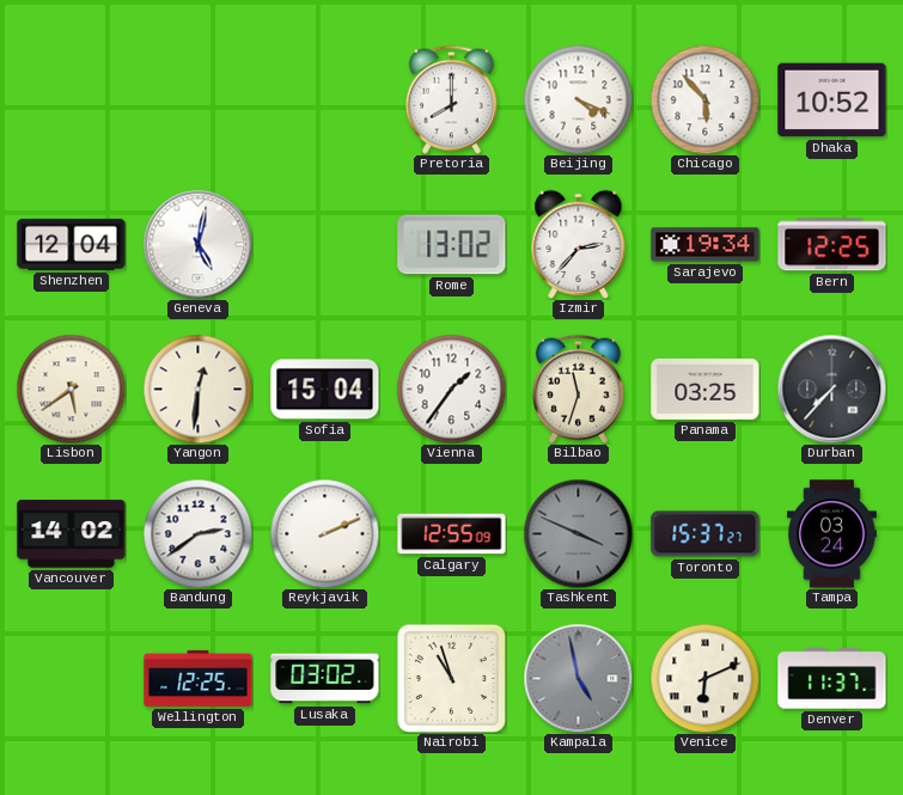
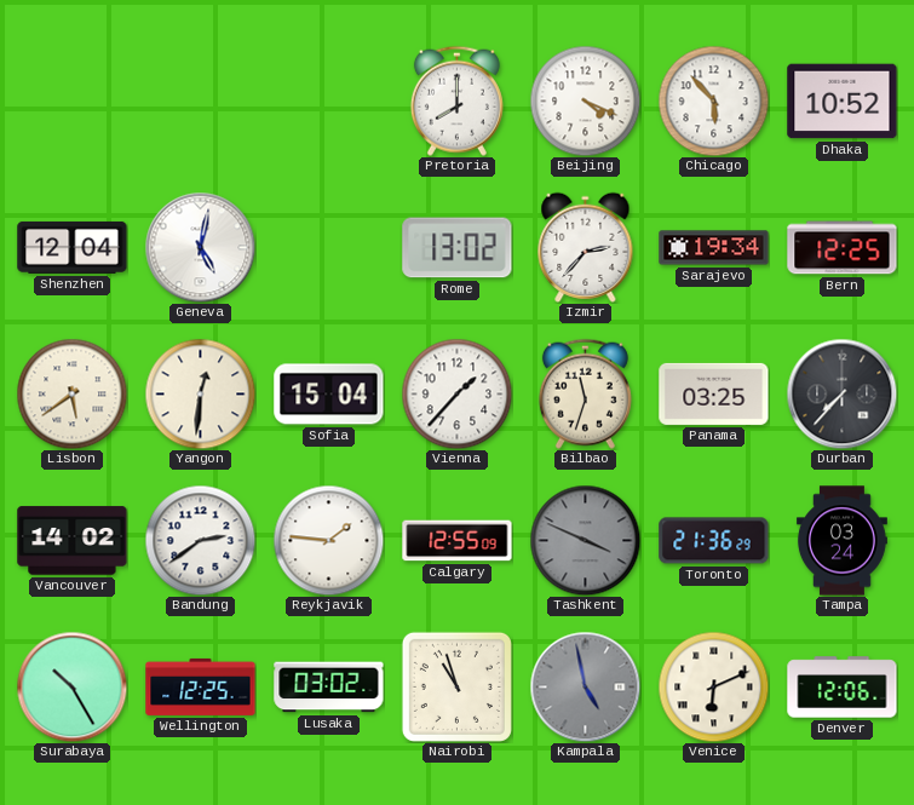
Vienna: 1:36 -> 1:37 (456, 393)
Reykjavik: 2:11 -> 1:46 (328, 540)
Toronto: 15:37 -> 21:36 (714, 541)
Surabaya: none -> 10:25 (71, 686)
Denver: 11:37 -> 12:06 (843, 688)
